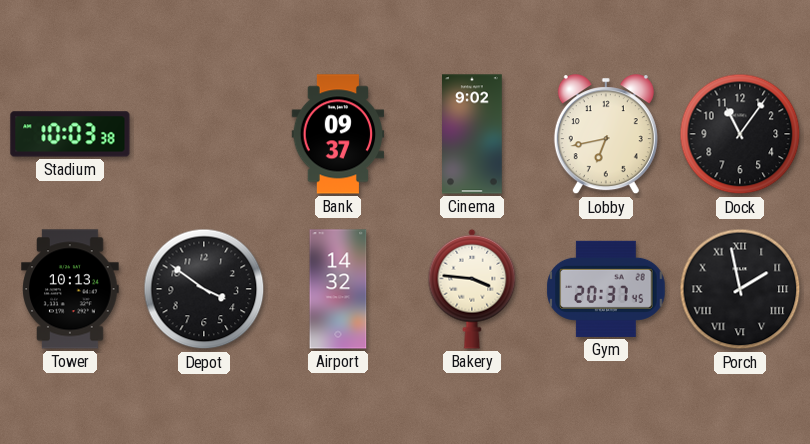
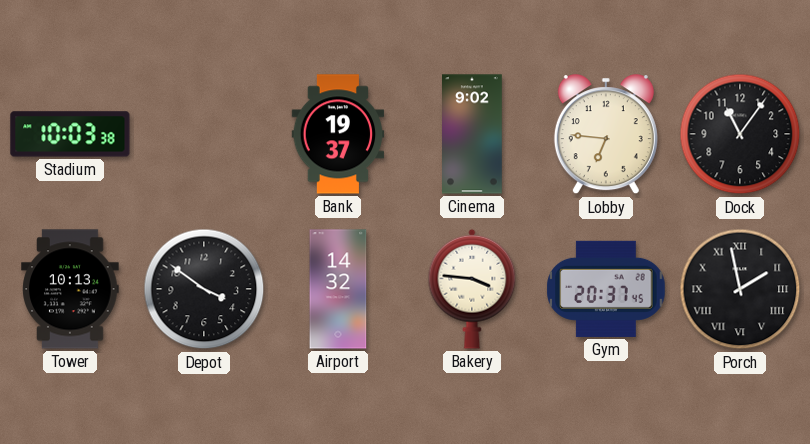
Bank: 09:37 -> 19:37 (338, 134)
Lobby: 6:43 -> 6:46 (606, 135)
